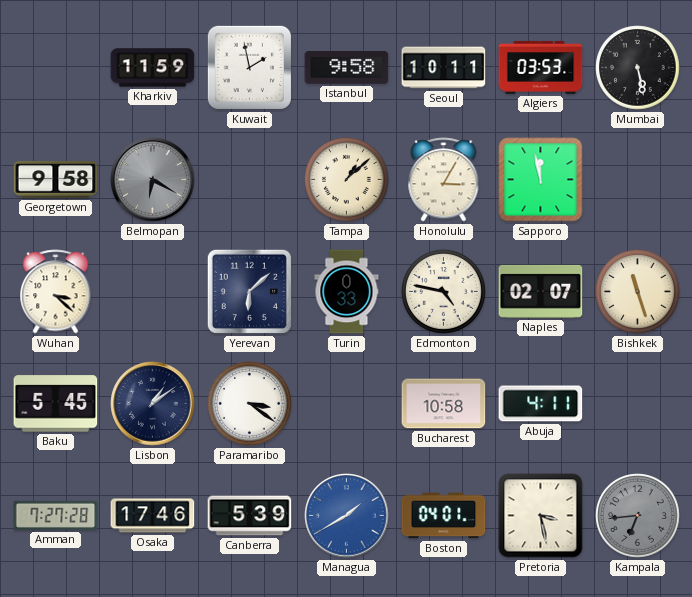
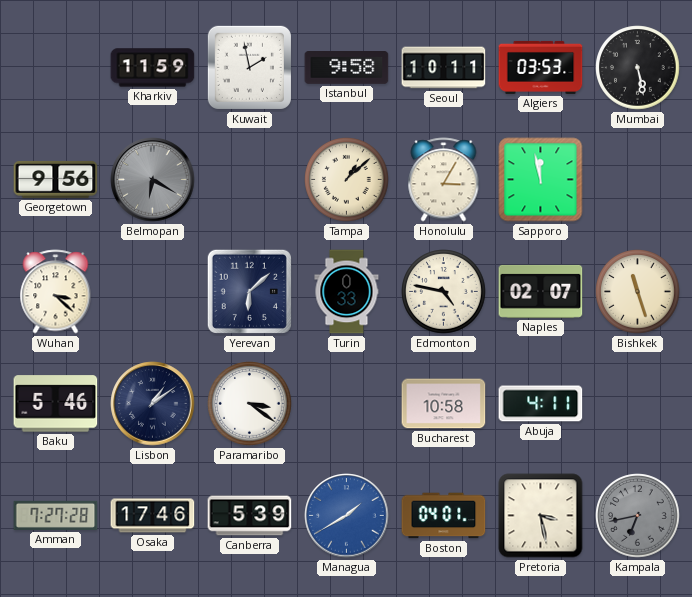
Georgetown: 9:58 -> 9:56 (56, 179)
Baku: 5:45 -> 5:46 (56, 404)
Kampala: 6:44 -> 6:43 (638, 516)
